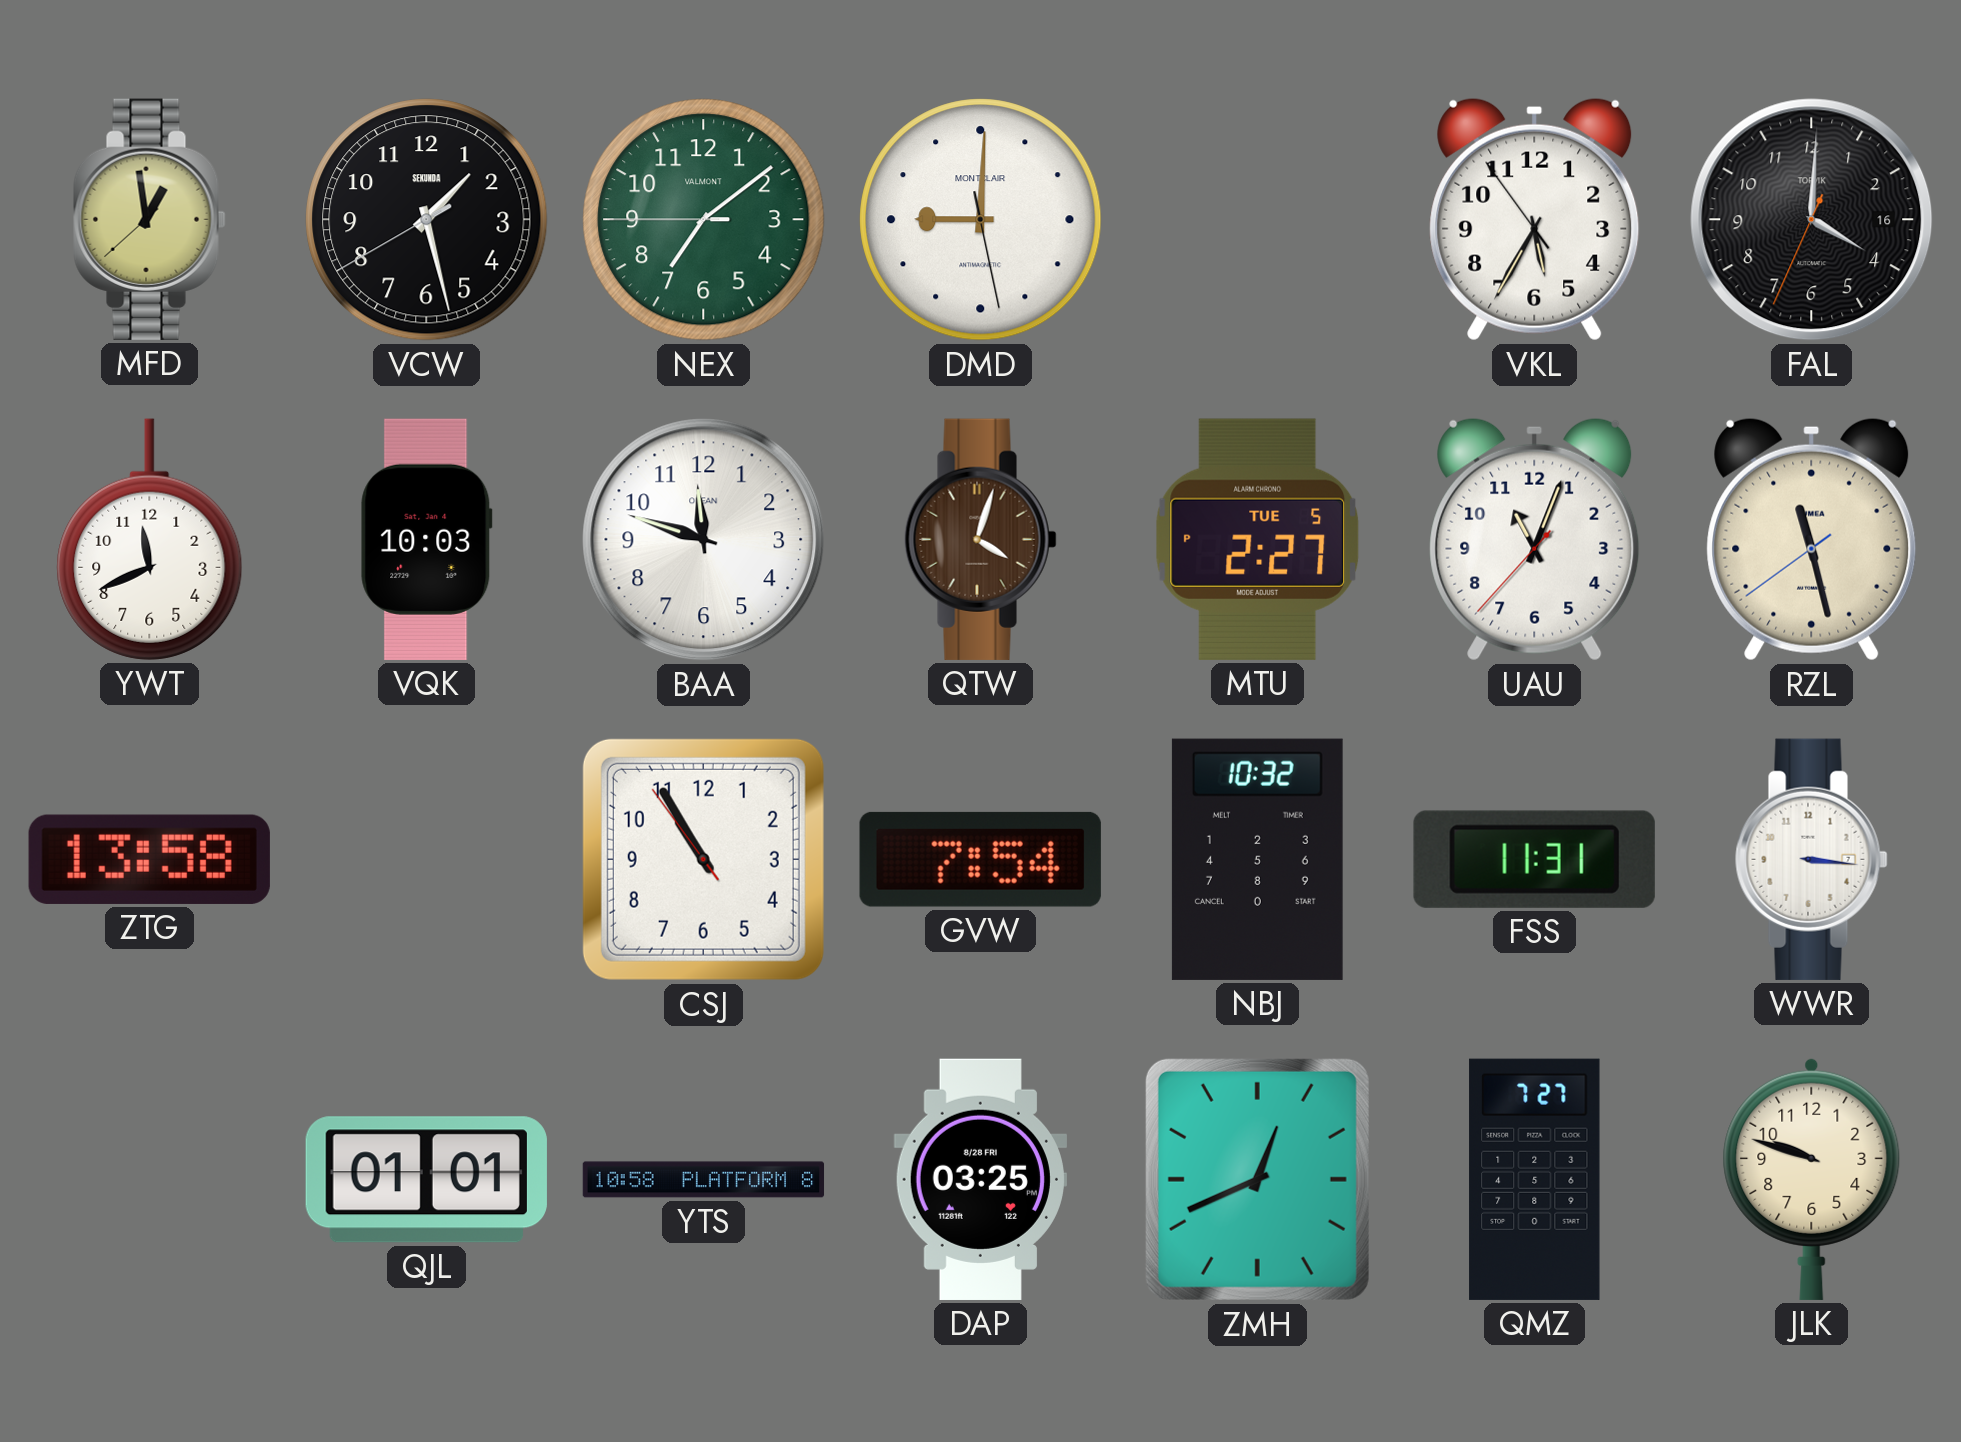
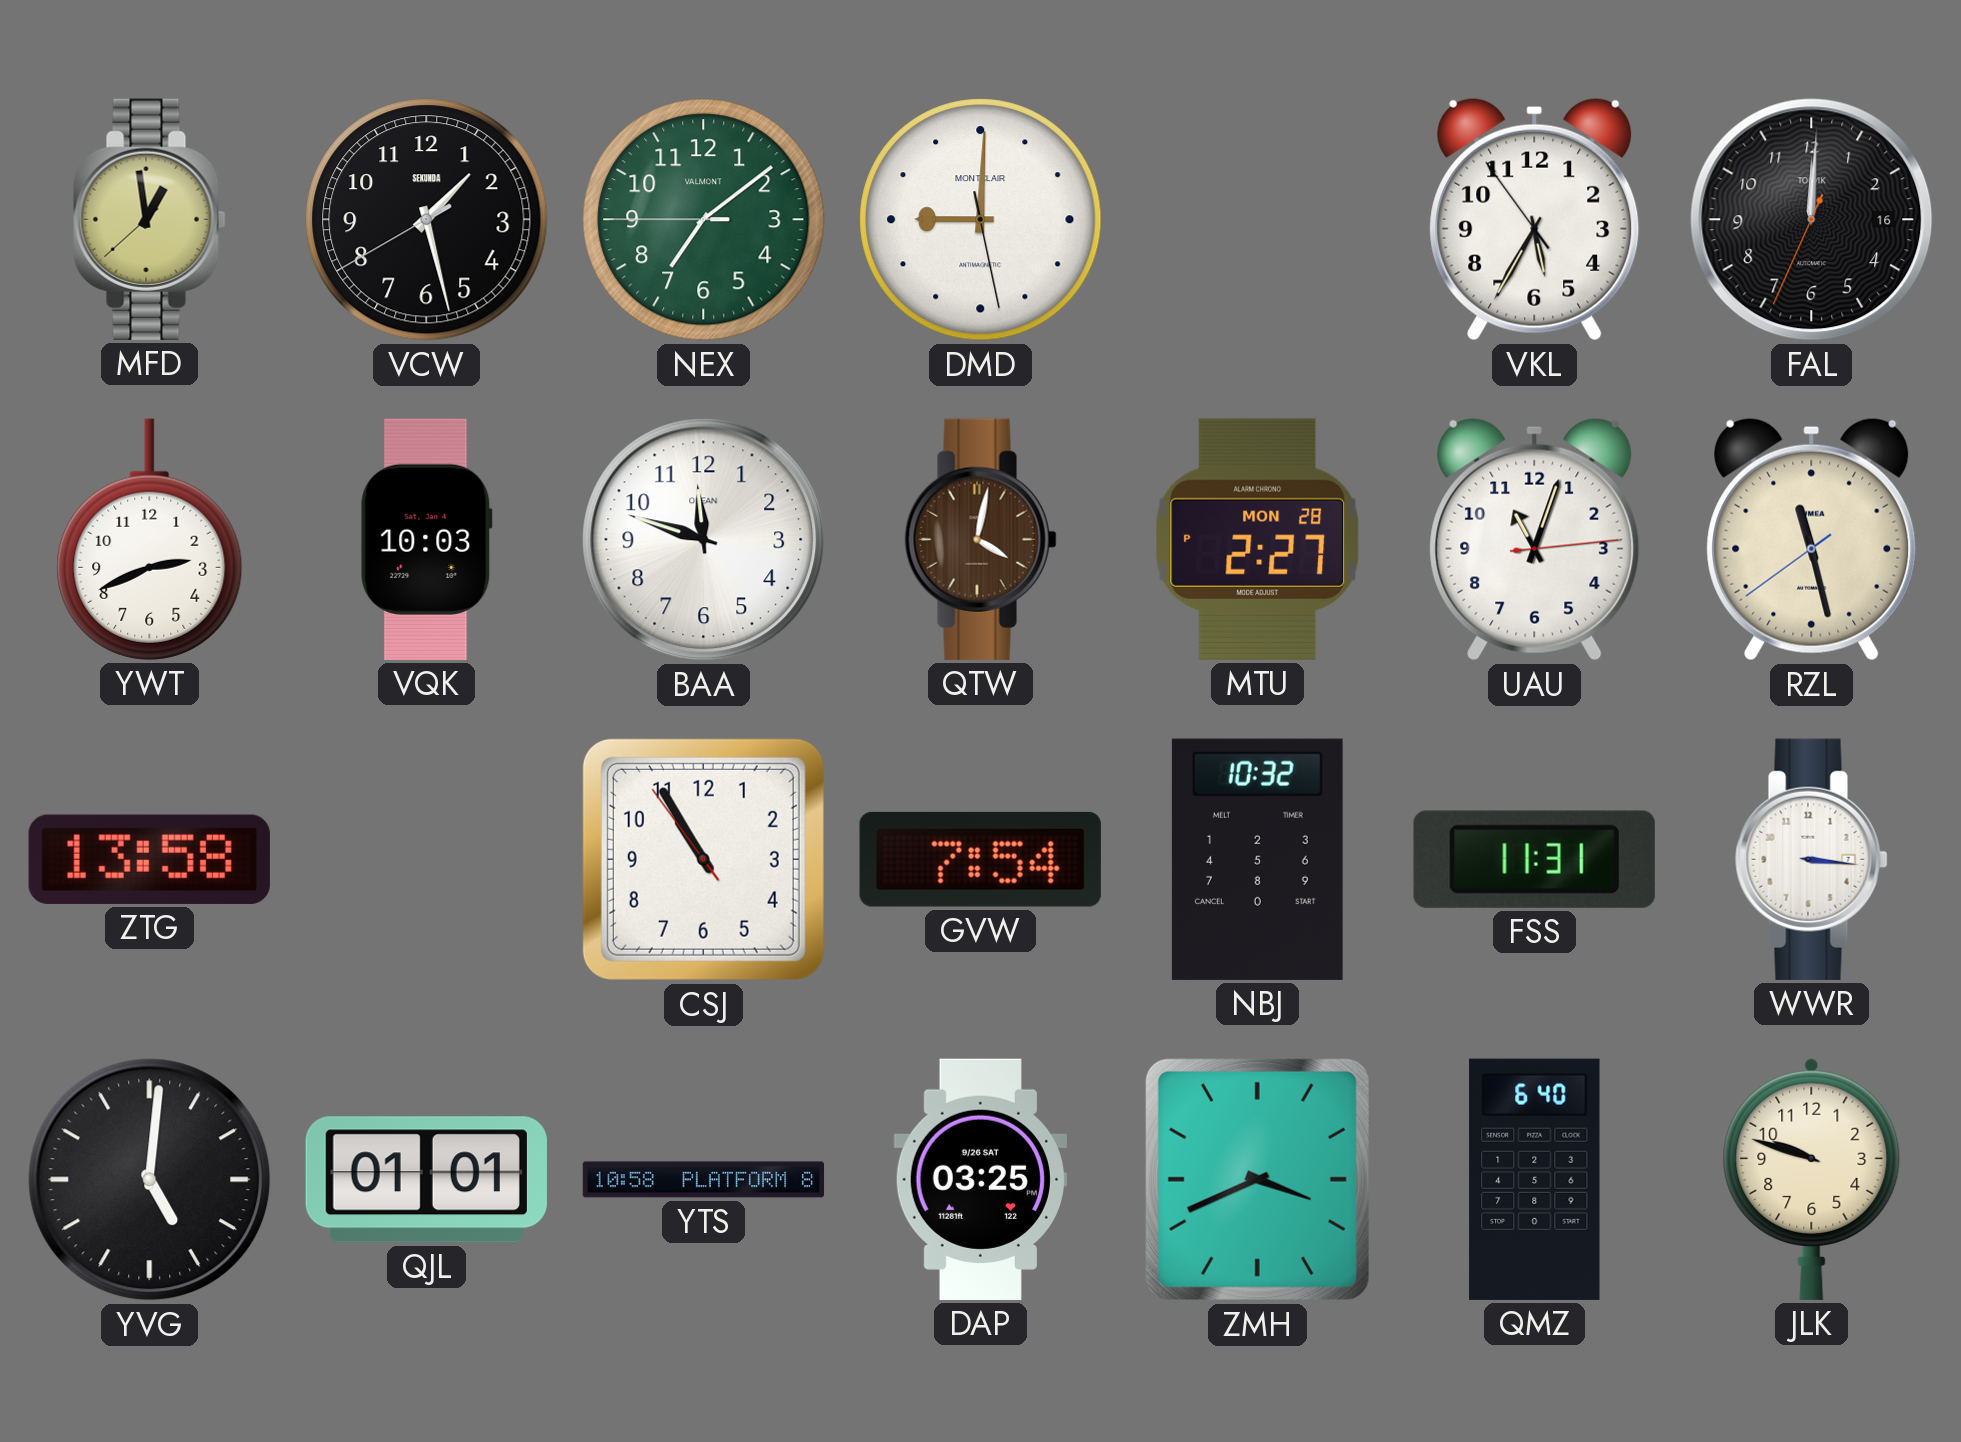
FAL: 4:00 -> 12:00 (1812, 220)
YWT: 11:41 -> 2:41 (150, 539)
QTW: 4:03 -> 4:02 (981, 539)
MTU date: TUE 5 -> MON 28 (1258, 539)
UAU: 11:03:37 -> 11:03:14 (1535, 539)
YVG: none -> 5:01 (150, 1180)
DAP date: 8/28 FRI -> 9/26 SAT (980, 1179)
ZMH: 12:41 -> 3:41 (1257, 1179)
QMZ: 7:27 -> 6:40 (1535, 1179)
